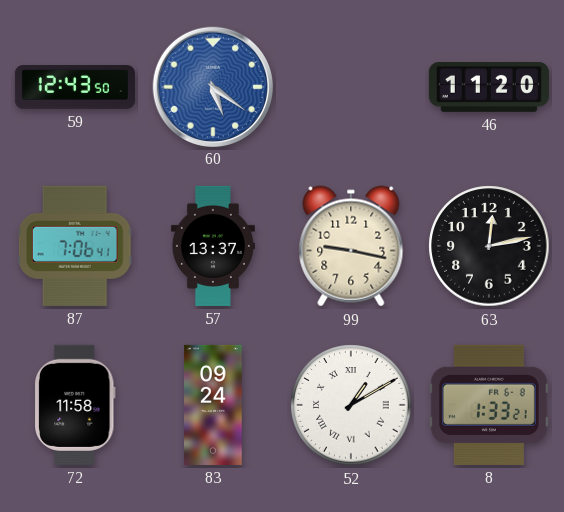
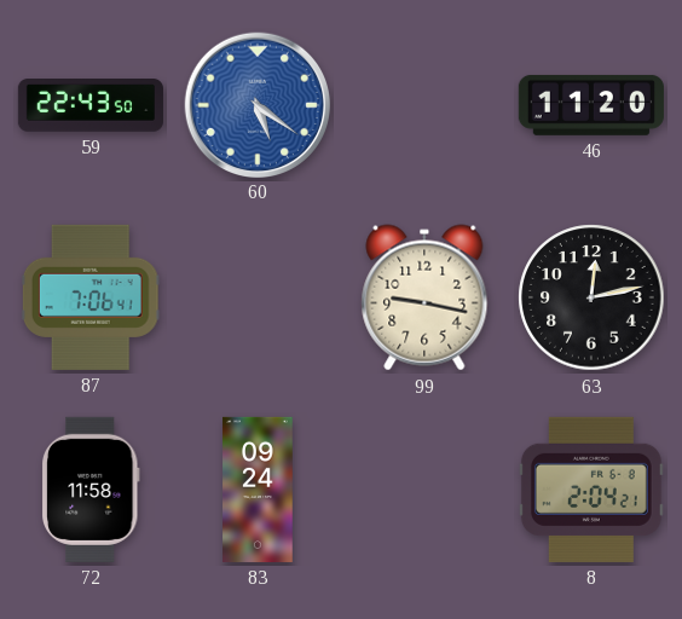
59: 12:43 -> 22:43 (91, 105)
57: 13:37 -> none (213, 246)
52: 1:10 -> none (351, 405)
8: 1:33 -> 2:04 (591, 490)
